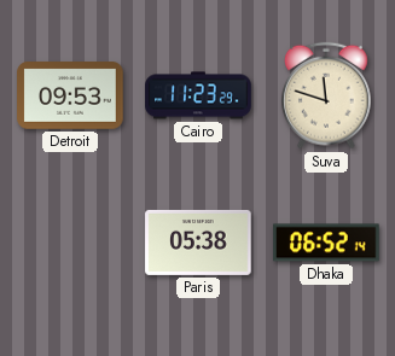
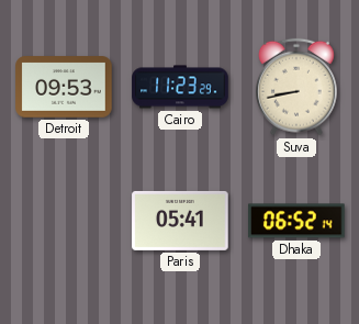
Suva: 11:48 -> 8:43 (298, 87)
Paris: 05:38 -> 05:41 (180, 221)
